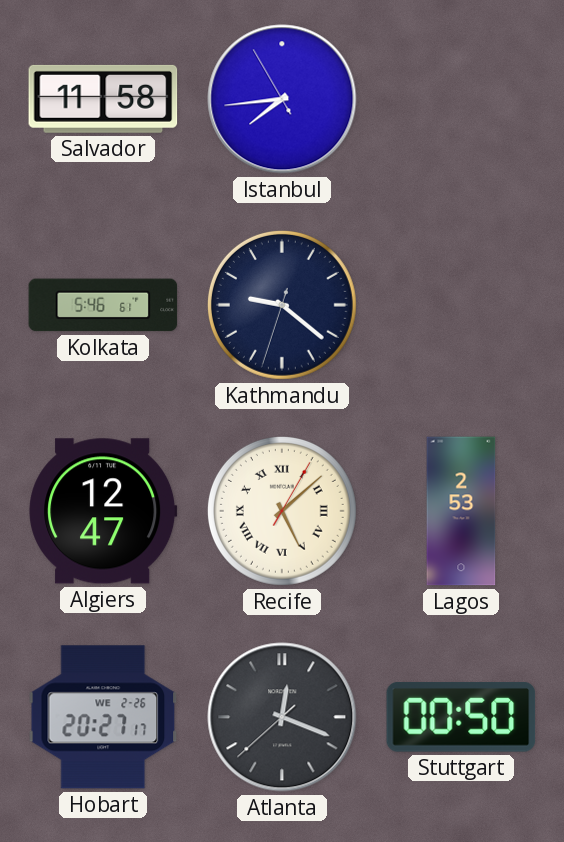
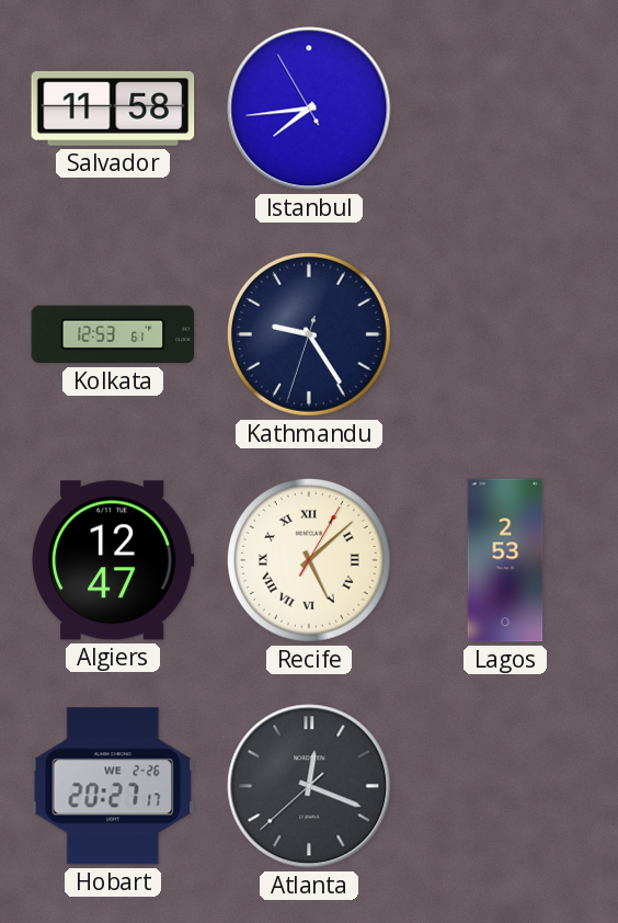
Kolkata: 5:46 -> 12:53 (113, 334)
Kathmandu: 9:21 -> 9:24 (309, 334)
Stuttgart: 00:50 -> none (461, 718)
